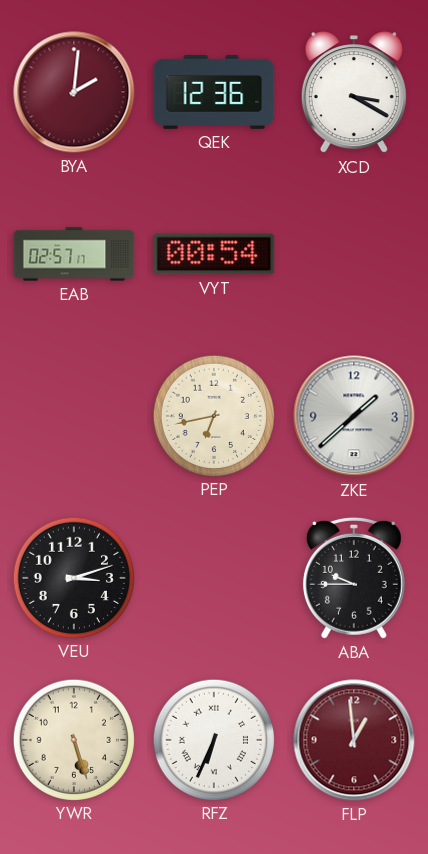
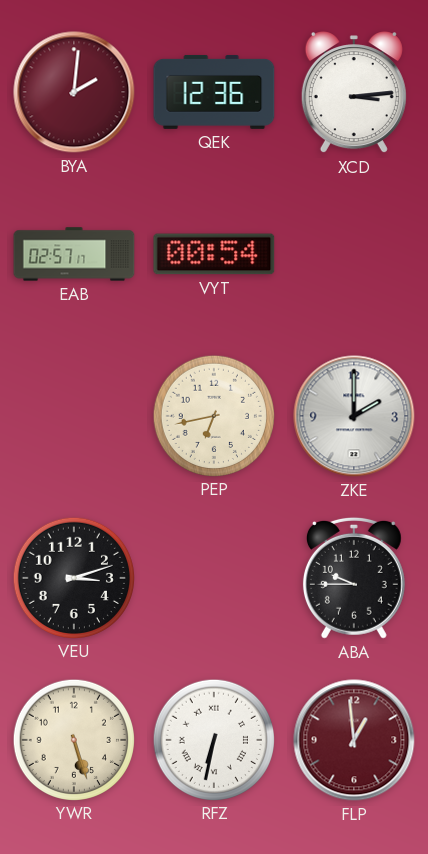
XCD: 3:20 -> 3:14 (354, 93)
ZKE: 1:38 -> 2:00 (354, 416)
RFZ: 6:34 -> 6:32 (213, 739)
